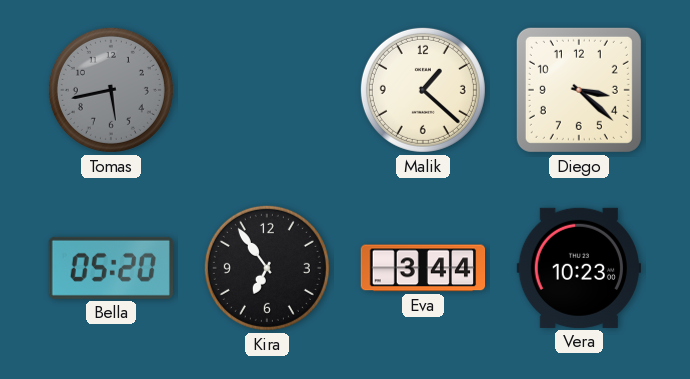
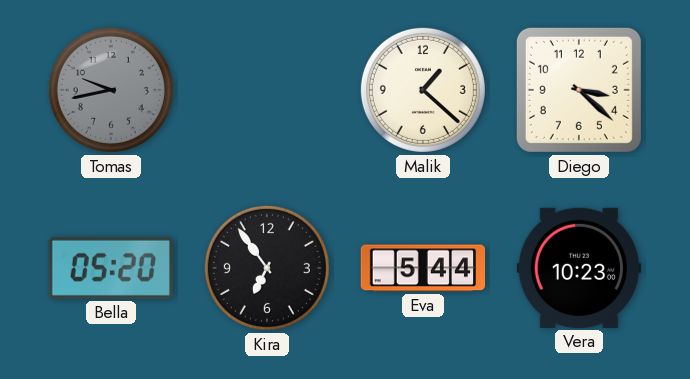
Tomas: 5:43 -> 9:43 (111, 90)
Eva: 3:44 -> 5:44 (423, 268)
